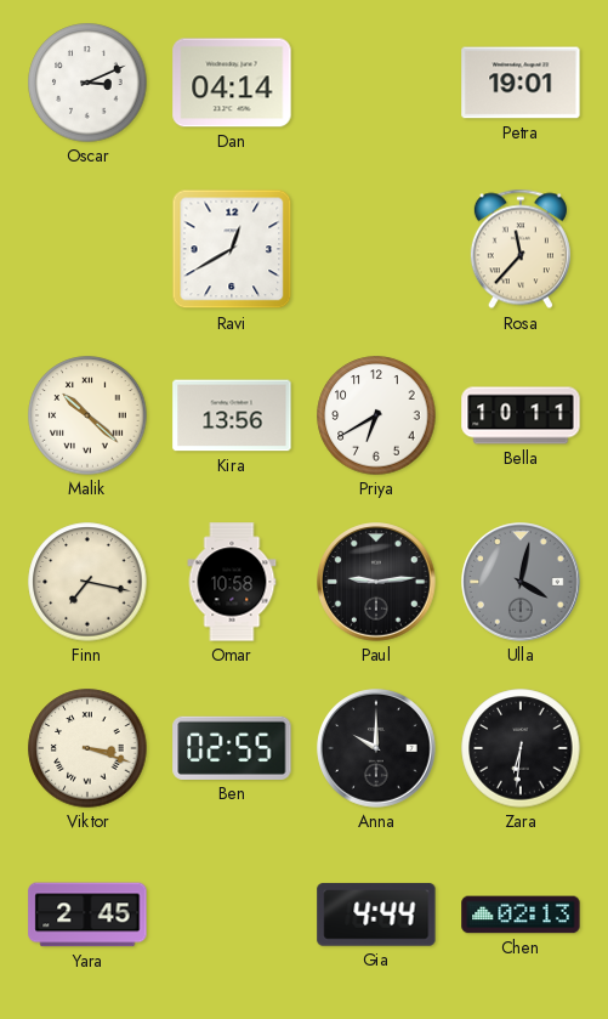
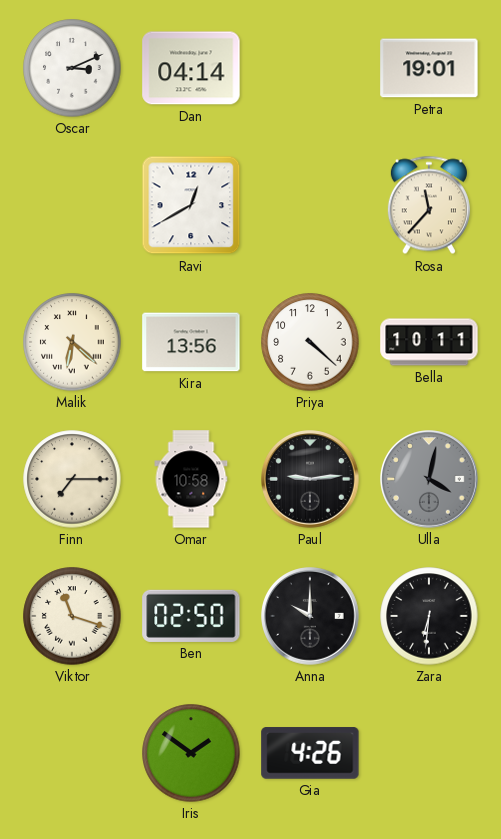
Malik: 10:22 -> 6:22 (72, 342)
Priya: 6:40 -> 4:22 (310, 342)
Finn: 7:17 -> 7:15 (72, 479)
Viktor: 3:18 -> 11:18 (72, 616)
Ben: 02:55 -> 02:50 (191, 616)
Yara: 2:45 -> none (87, 915)
Iris: none -> 1:51 (191, 753)
Gia: 4:44 -> 4:26 (310, 753)
Chen: 02:13 -> none (521, 915)
